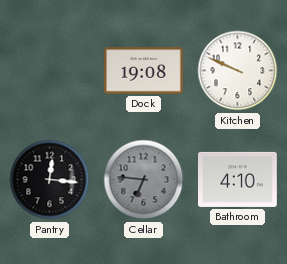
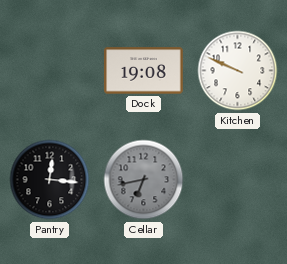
Cellar: 6:46 -> 6:43 (144, 180)
Bathroom: 4:10 -> none (238, 179)
